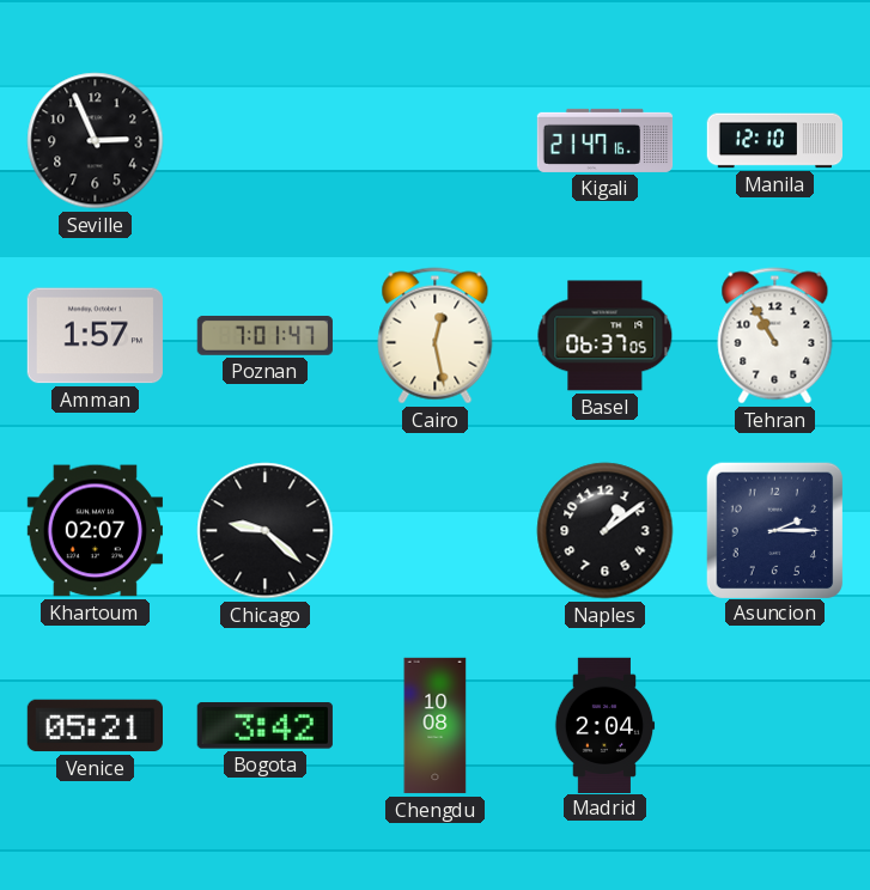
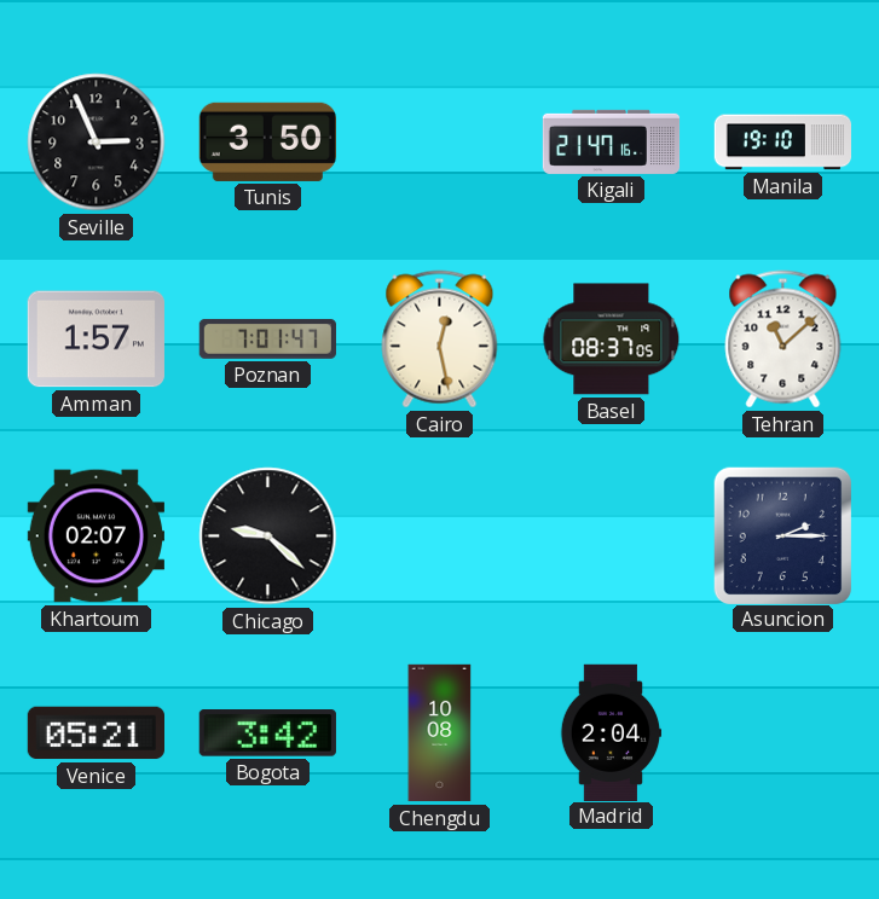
Tunis: none -> 3:50 (267, 141)
Manila: 12:10 -> 19:10 (782, 143)
Basel: 06:37 -> 08:37 (612, 340)
Tehran: 10:55 -> 11:08 (783, 340)
Naples: 1:09 -> none (606, 531)
